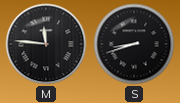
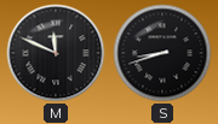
M: 11:46 -> 11:49 (56, 53)
